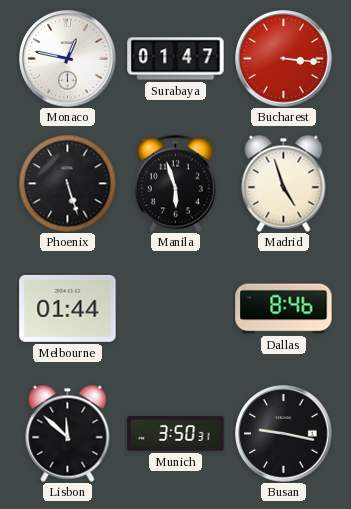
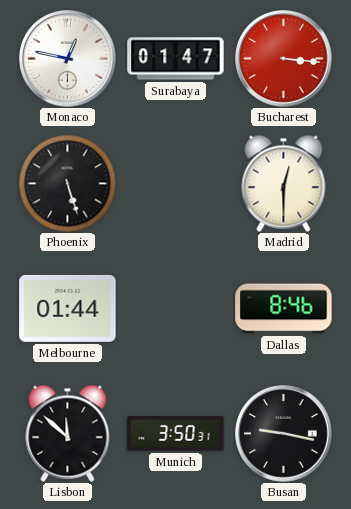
Manila: 5:57 -> none (175, 183)
Madrid: 4:57 -> 12:30 (284, 183)
